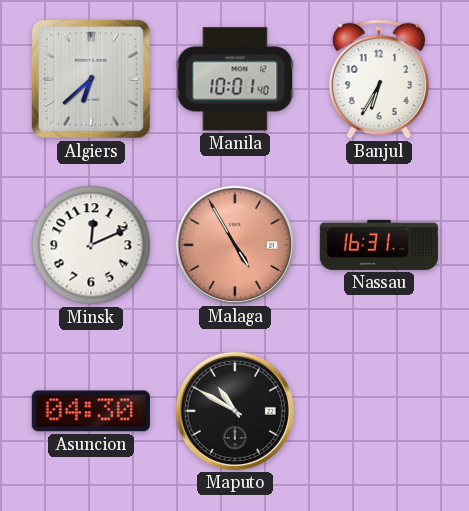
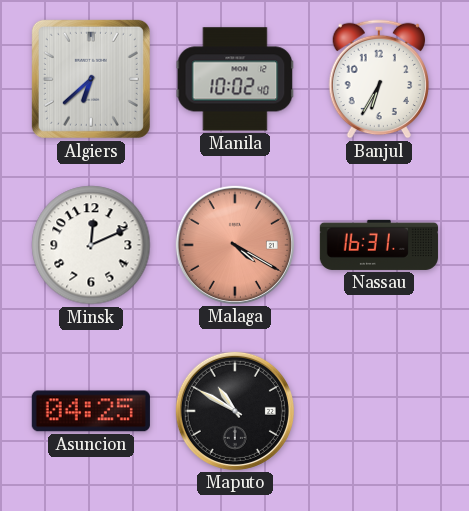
Manila: 10:01 -> 10:02 (235, 79)
Malaga: 4:55 -> 4:20 (235, 245)
Asuncion: 04:30 -> 04:25 (91, 411)
